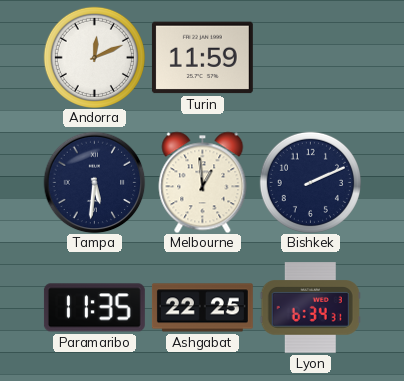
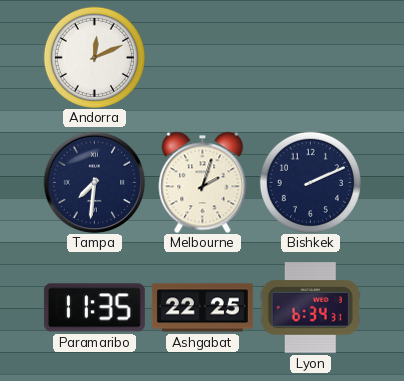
Turin: 11:59 -> none (202, 58)
Tampa: 5:31 -> 7:31 (94, 182)
Melbourne: 12:59 -> 2:03 (203, 182)
